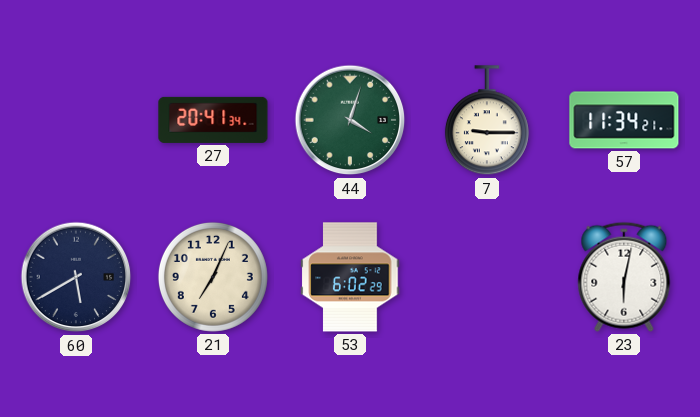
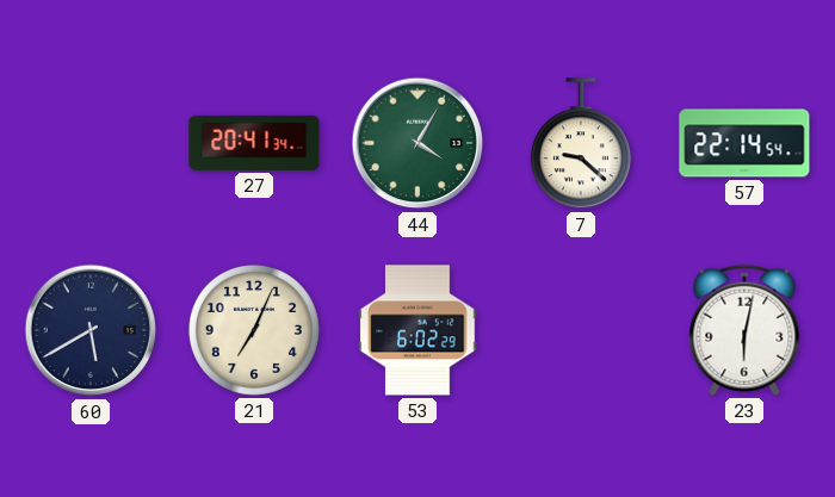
44: 4:03 -> 4:05 (417, 143)
7: 9:15 -> 9:22 (581, 144)
57: 11:34 -> 22:14 (744, 143)
